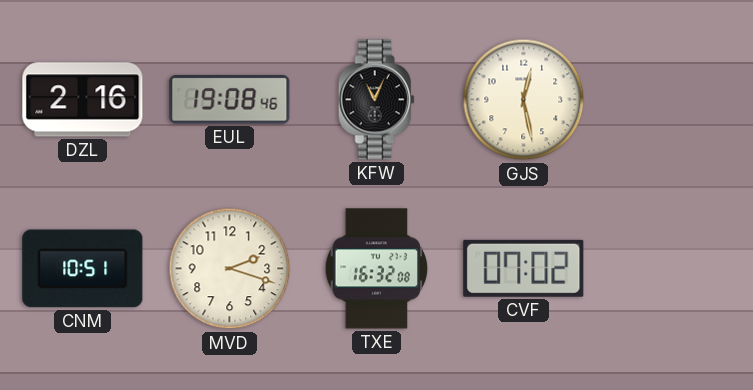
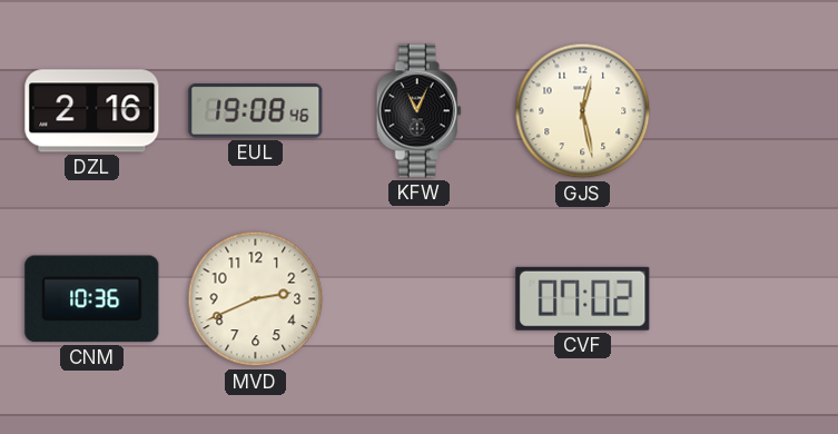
CNM: 10:51 -> 10:36 (92, 299)
MVD: 2:18 -> 2:41 (256, 299)
TXE: 16:32 -> none (377, 269)
